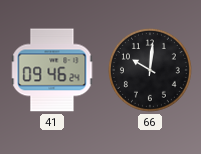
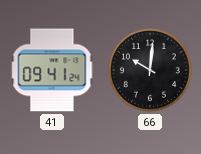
41: 09:46 -> 09:41 (52, 70)
